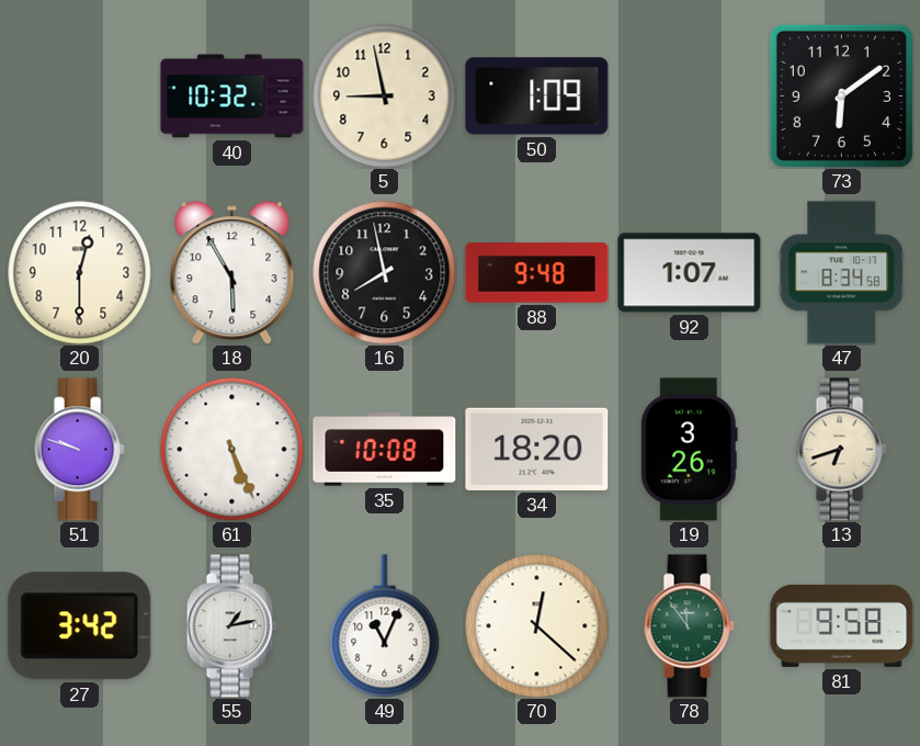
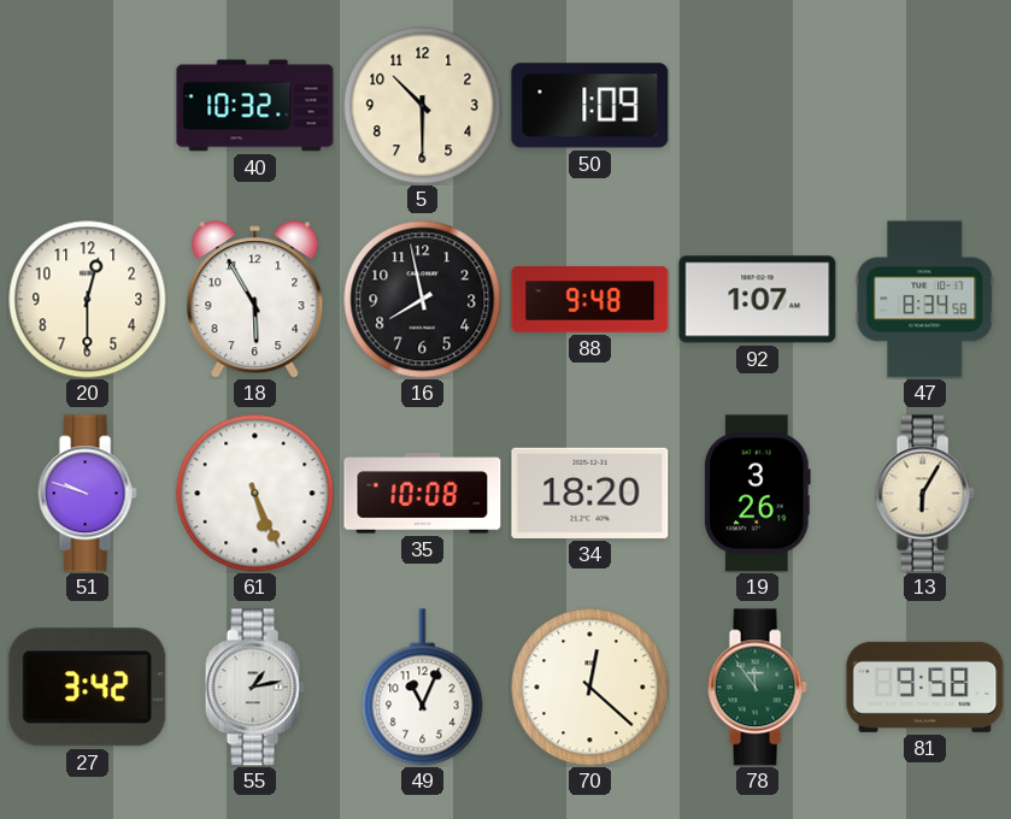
5: 8:58 -> 10:30 (423, 106)
73: 6:09 -> none (841, 95)
13: 6:42 -> 6:05 (924, 494)
